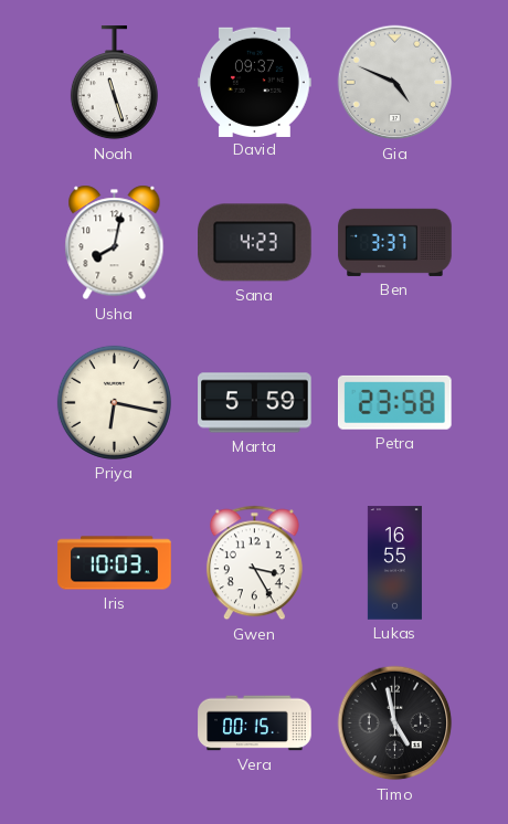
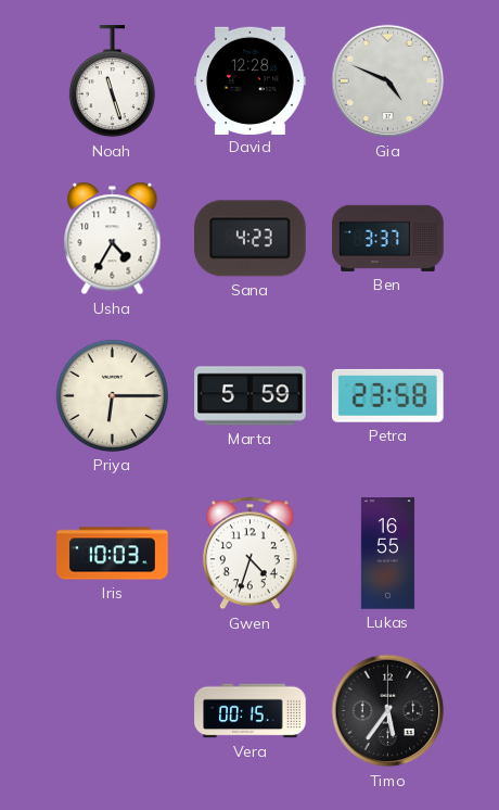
David: 09:37 -> 12:28 (251, 80)
Usha: 8:02 -> 4:35 (113, 239)
Priya: 6:17 -> 6:15 (112, 395)
Gwen: 3:25 -> 4:33 (250, 554)
Timo: 4:58 -> 5:36 (388, 711)
